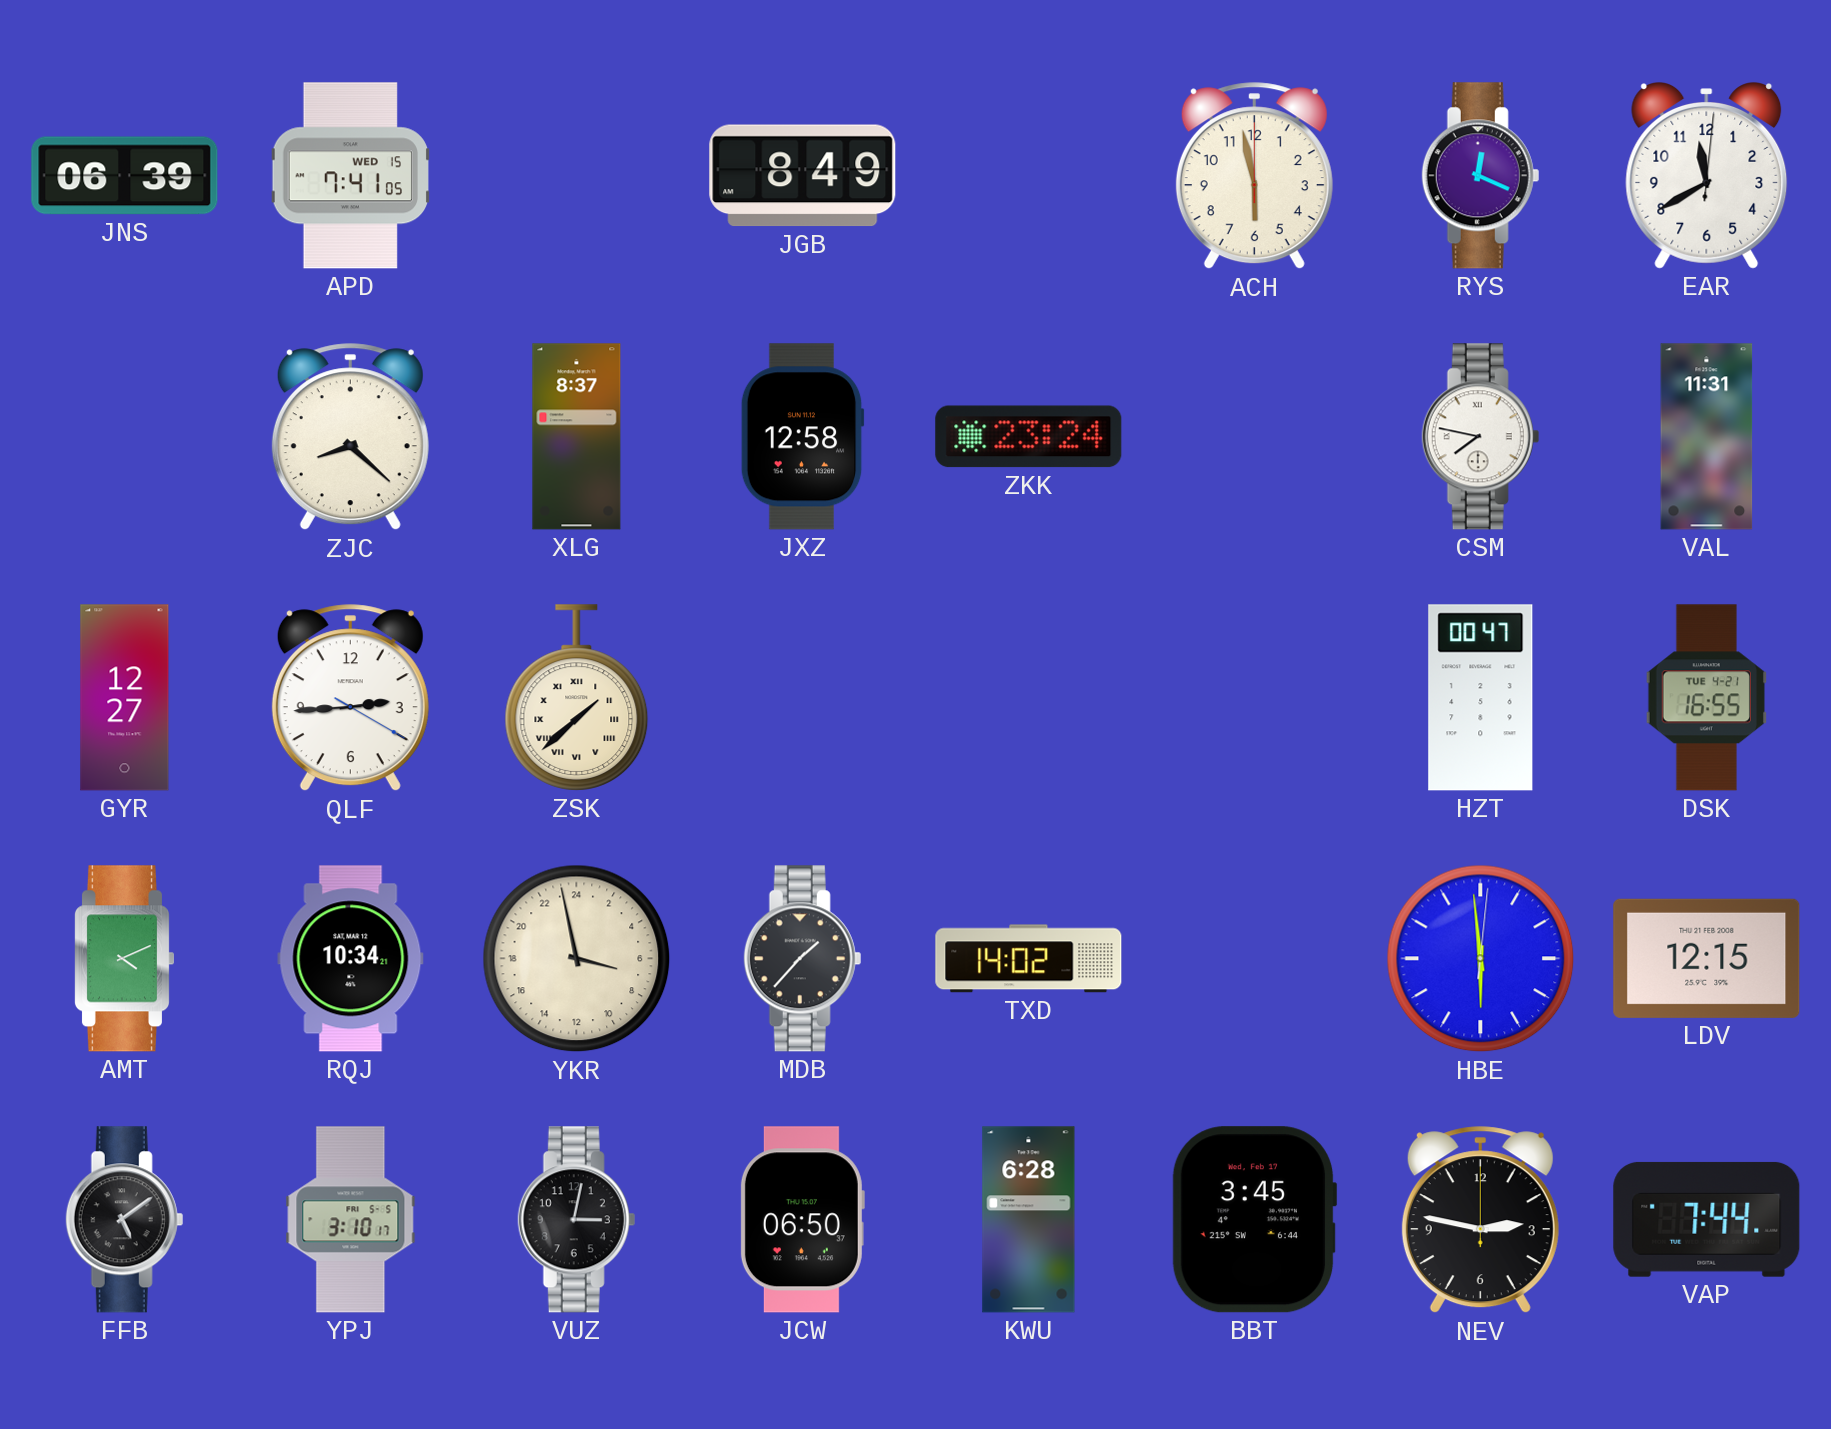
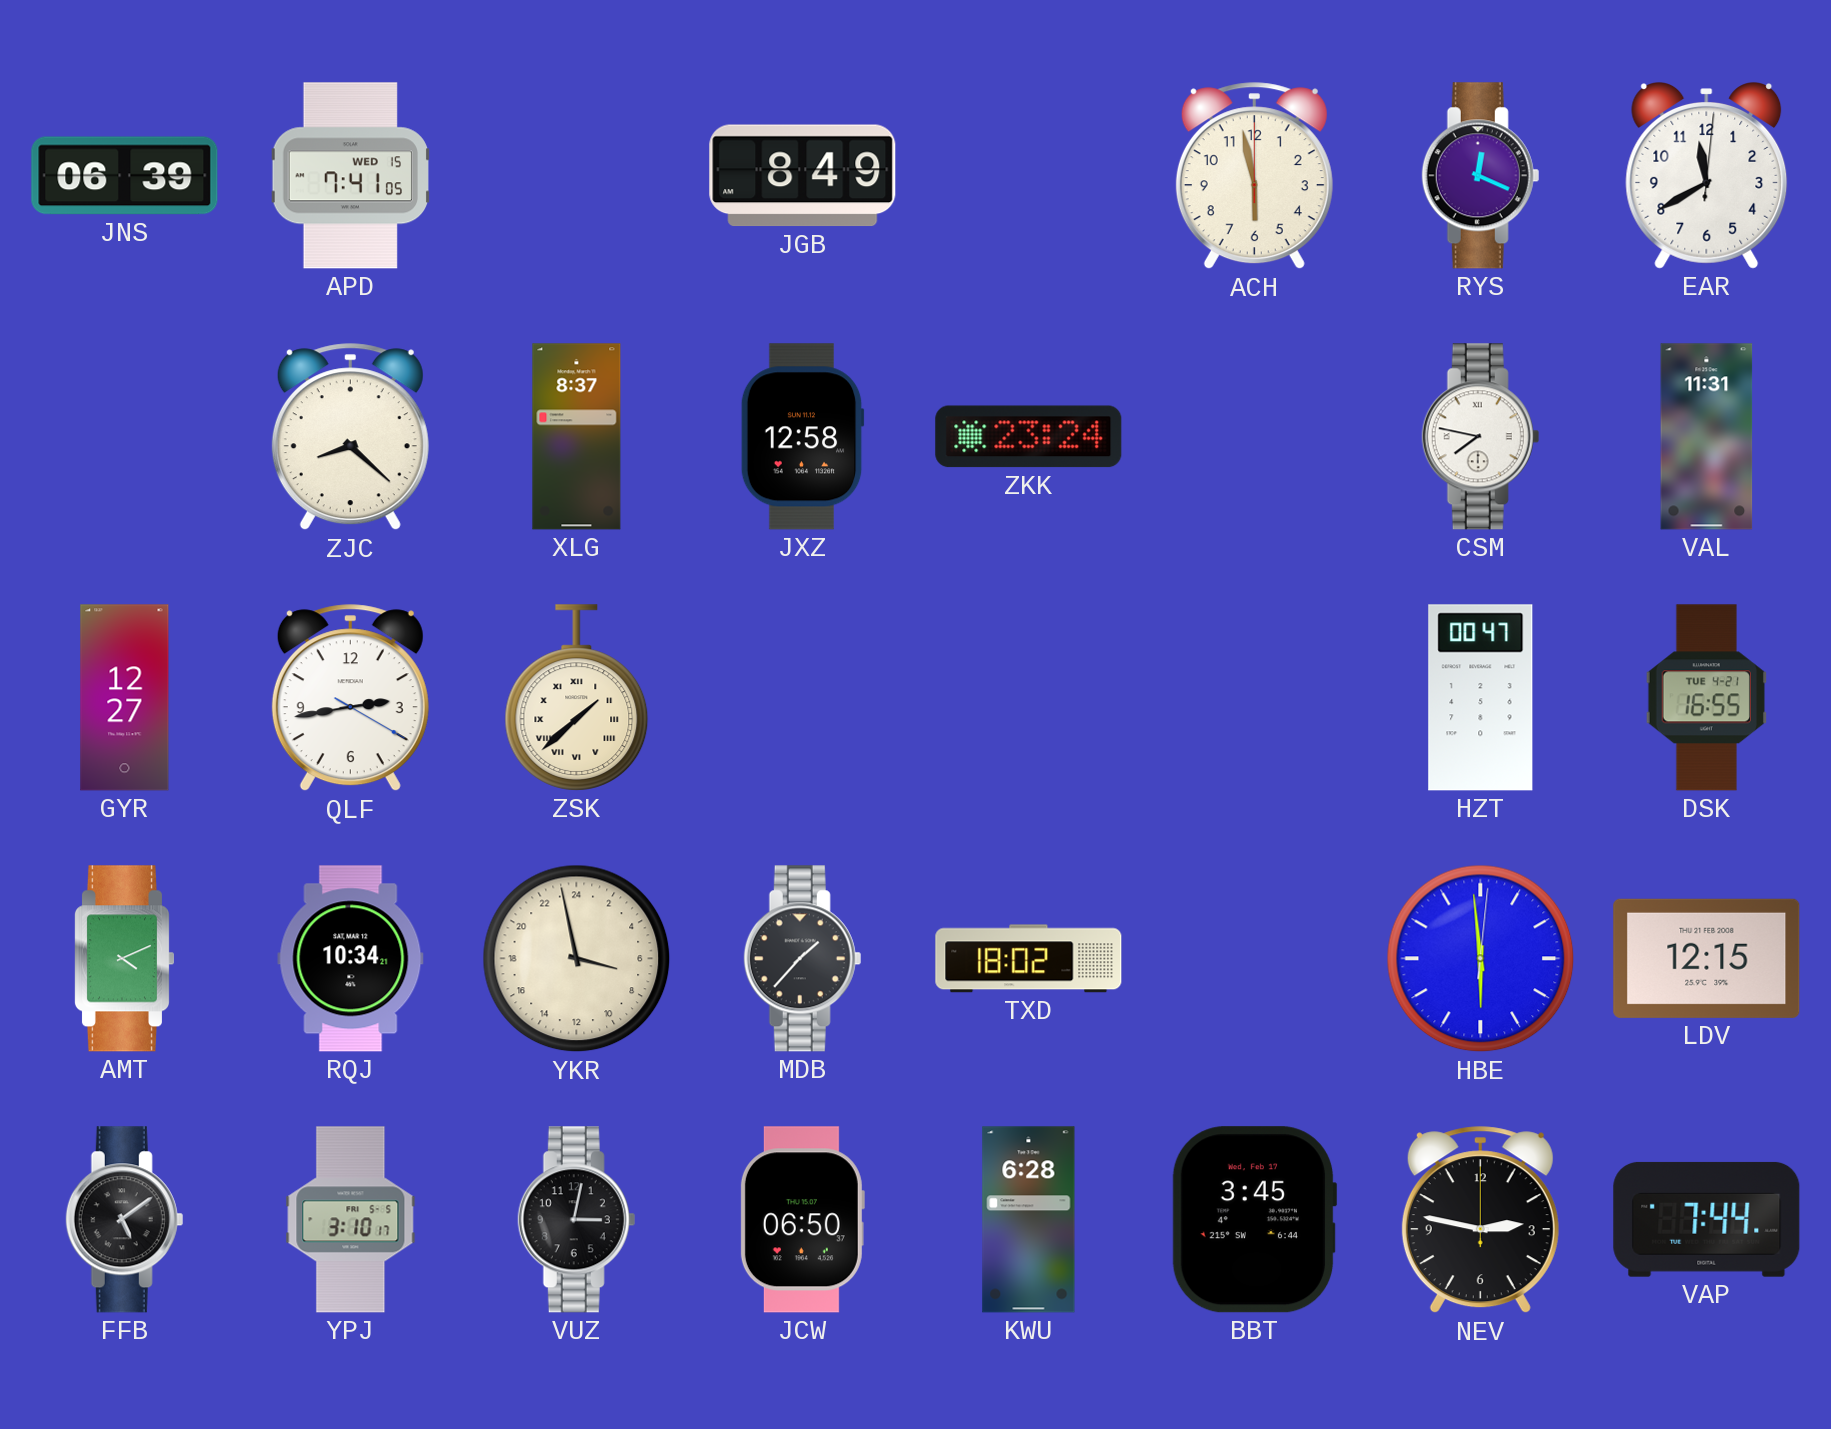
QLF: 2:44 -> 2:43 (350, 698)
TXD: 14:02 -> 18:02 (1029, 959)
